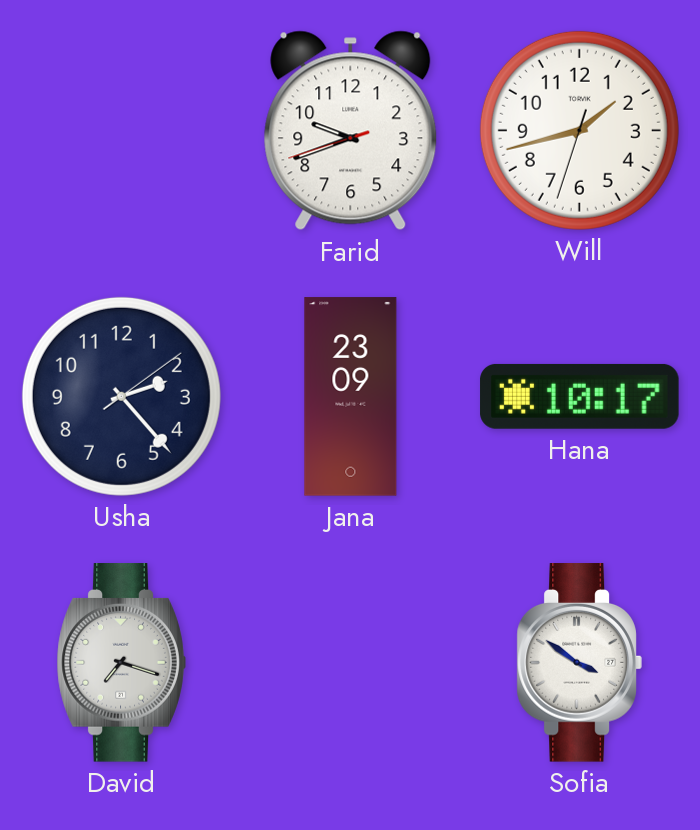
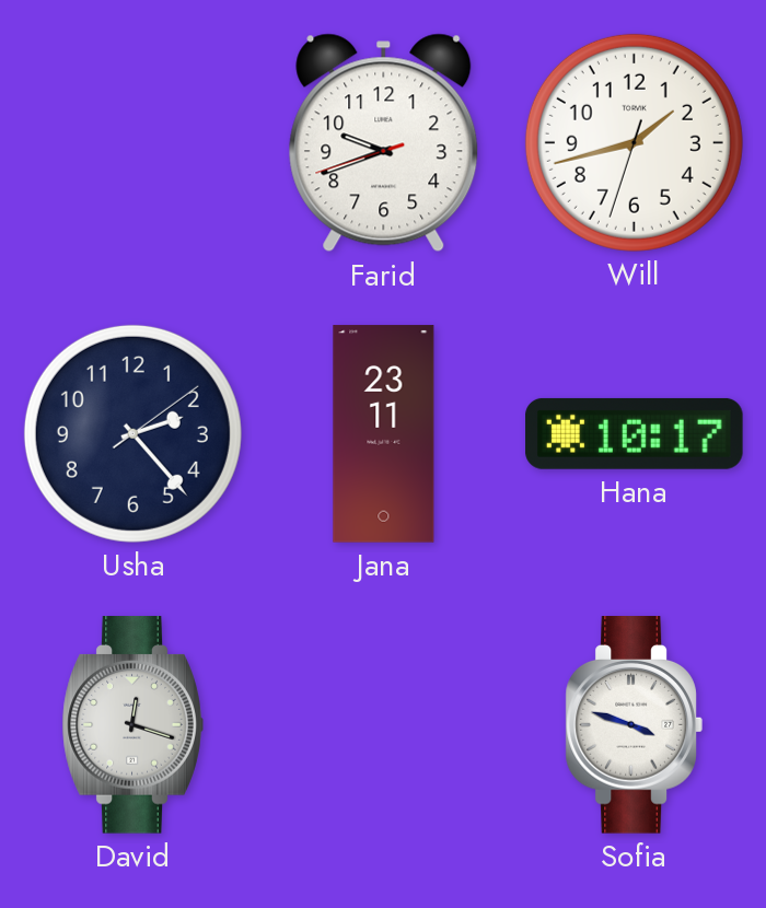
Jana: 23:09 -> 23:11 (384, 434)
David: 7:18 -> 12:18 (132, 725)
Sofia: 3:51 -> 3:48 (634, 725)
